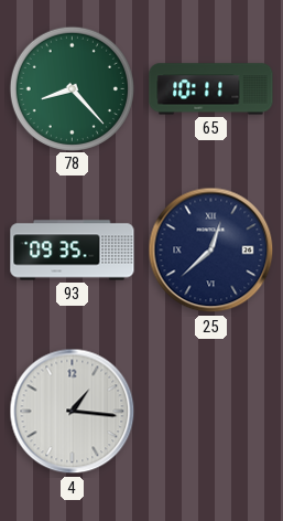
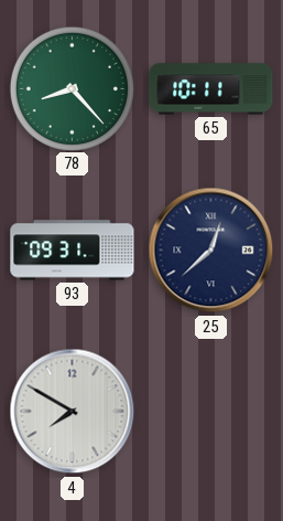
93: 09:35 -> 09:31 (73, 251)
4: 1:16 -> 7:50 (73, 412)
